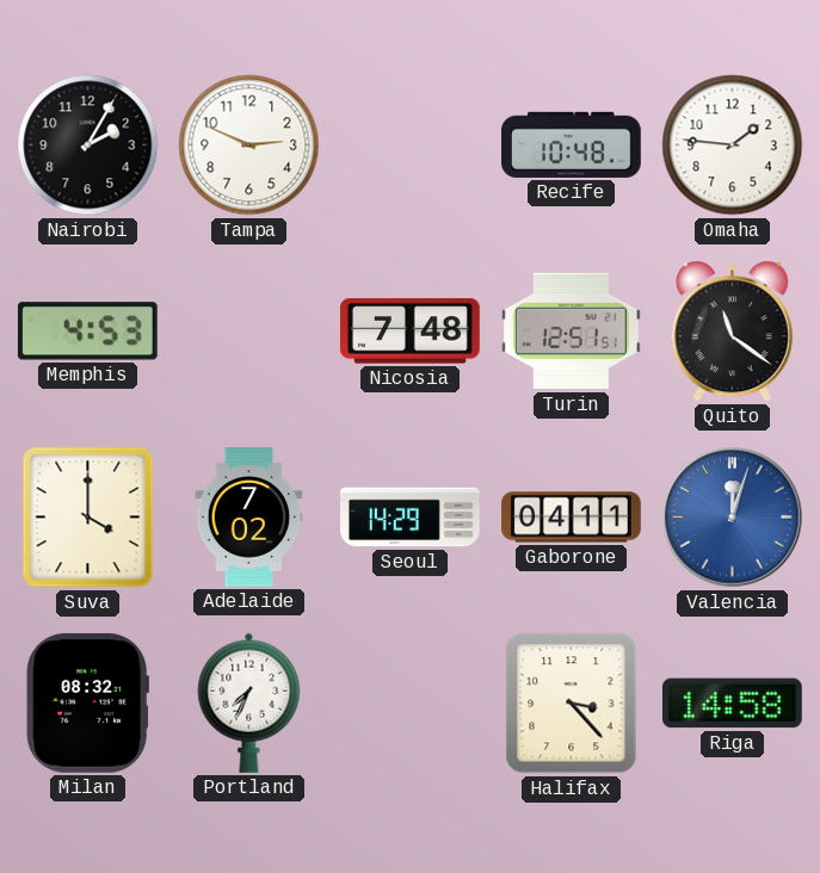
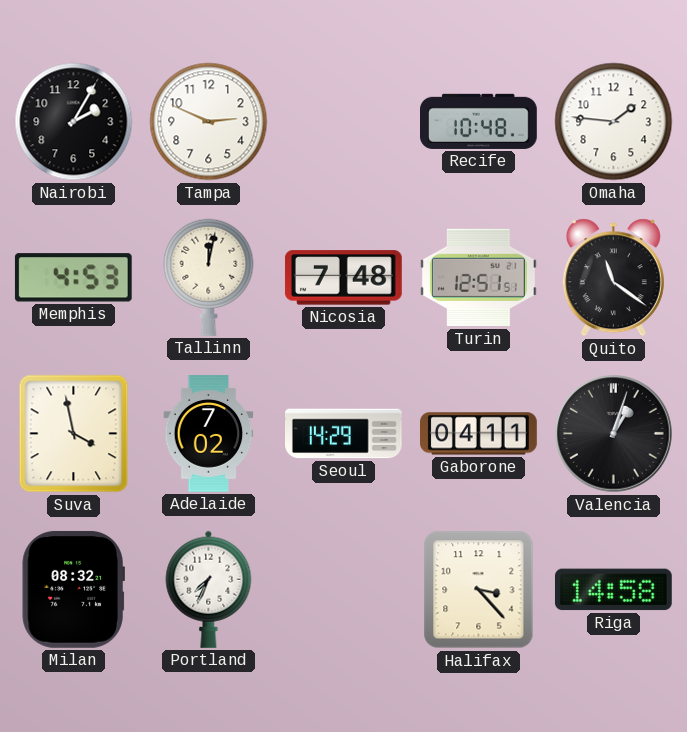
Tallinn: none -> 12:02 (209, 277)
Suva: 4:00 -> 3:58 (74, 434)
Valencia: 12:03 -> 1:03 (614, 434)
Valencia dial: blue -> black (614, 434)
